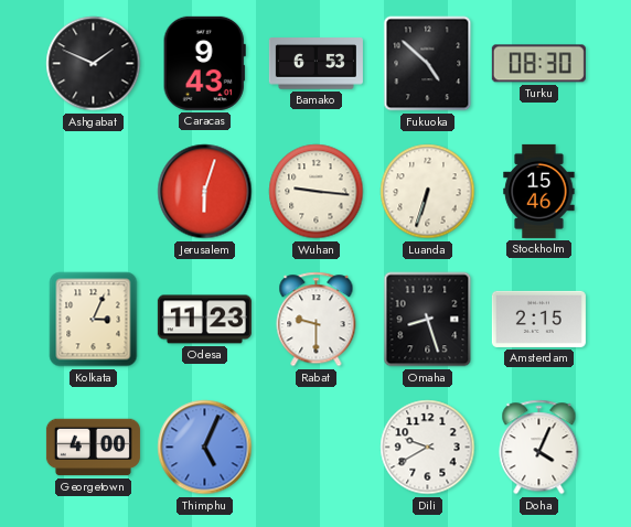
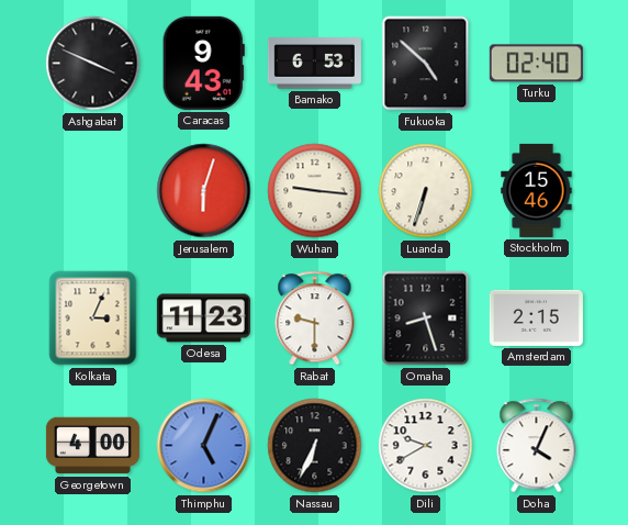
Ashgabat: 1:49 -> 3:49 (93, 64)
Turku: 08:30 -> 02:40 (536, 64)
Nassau: none -> 6:34 (315, 446)
